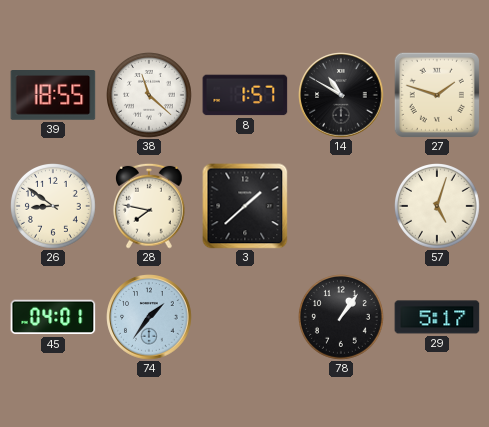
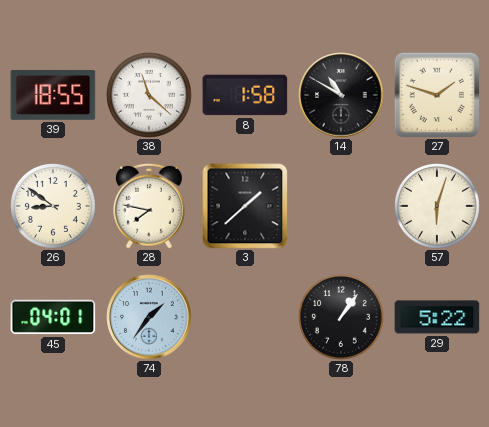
8: 1:57 -> 1:58 (245, 95)
57: 5:03 -> 6:03 (438, 207)
29: 5:17 -> 5:22 (437, 317)
